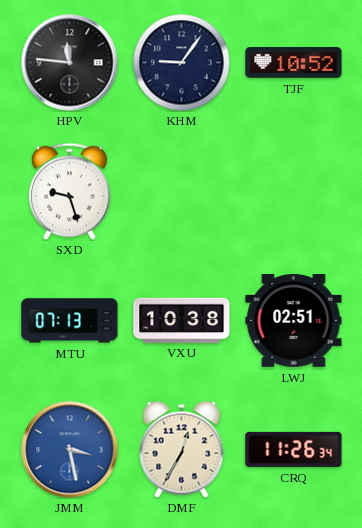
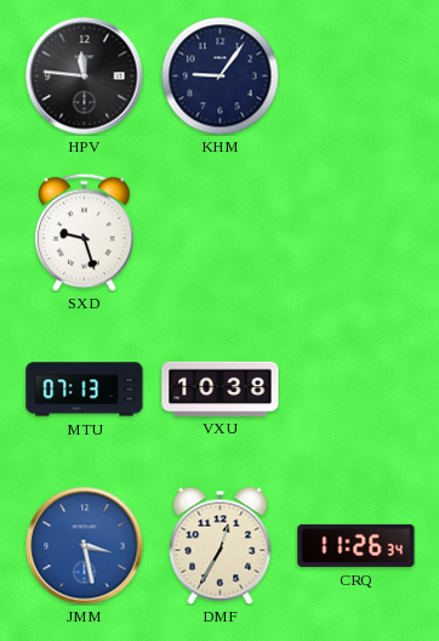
TJF: 10:52 -> none (294, 63)
LWJ: 02:51 -> none (294, 321)
